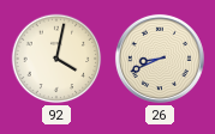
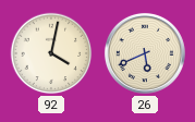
26: 8:41 -> 5:41 (145, 53)
